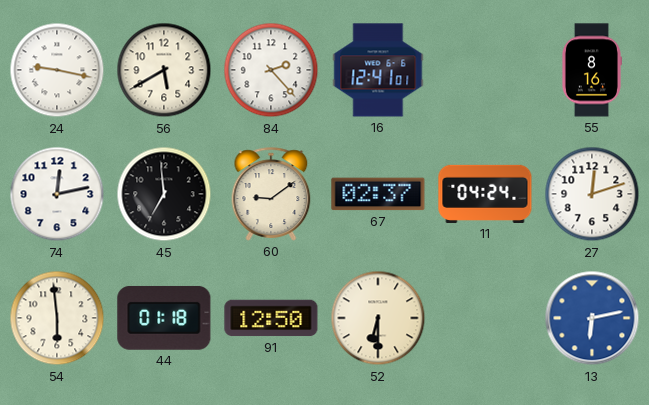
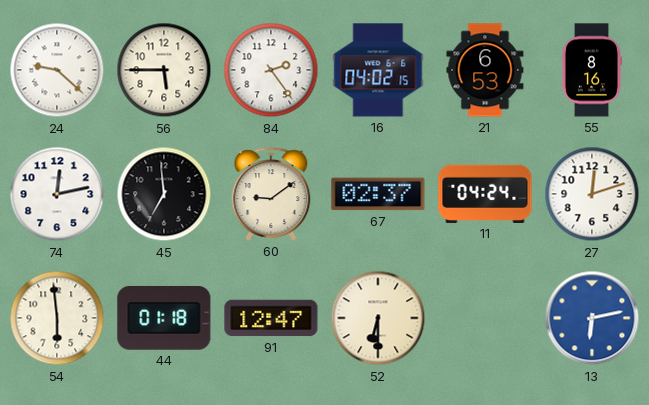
24: 9:17 -> 9:22 (57, 70)
56: 5:40 -> 5:45 (164, 70)
84: 2:23 -> 2:24 (271, 70)
16: 12:41 -> 04:02 (378, 70)
21: none -> 6:53 (485, 70)
91: 12:50 -> 12:47 (271, 318)
